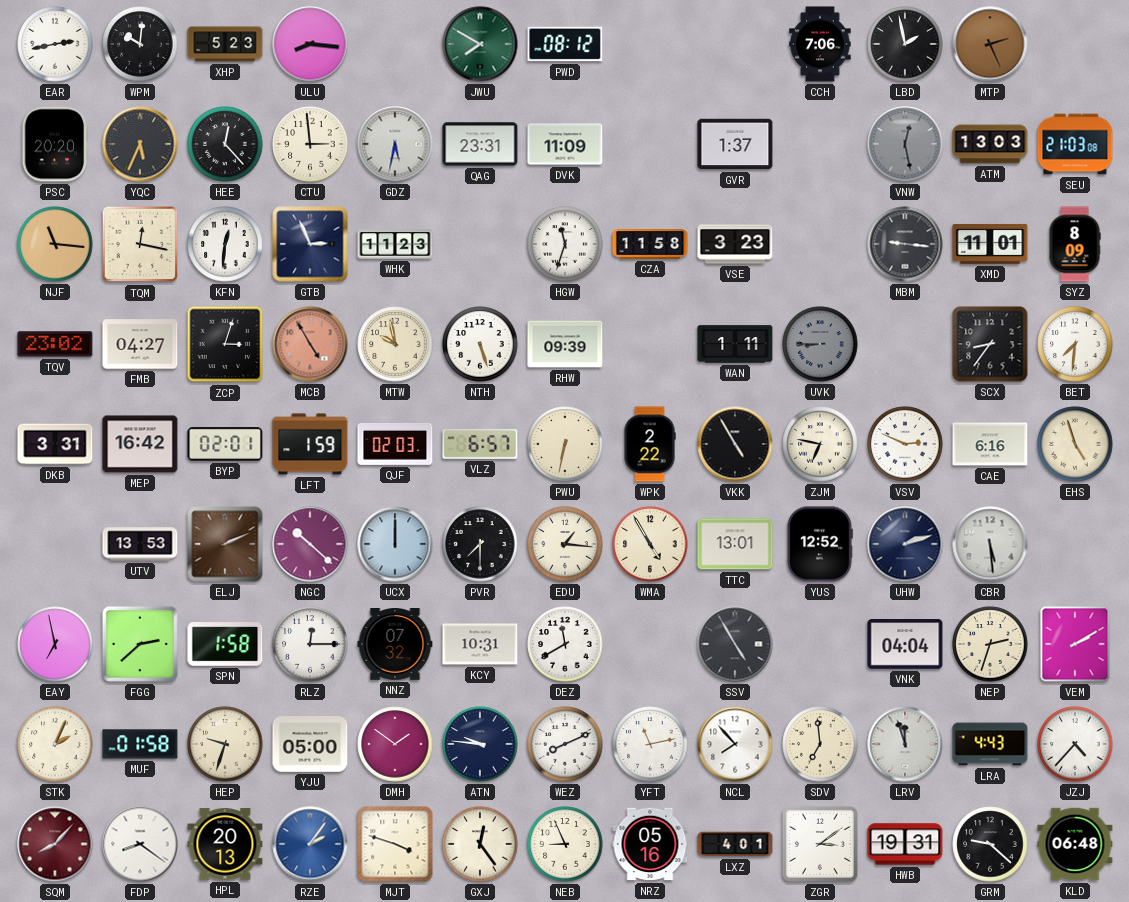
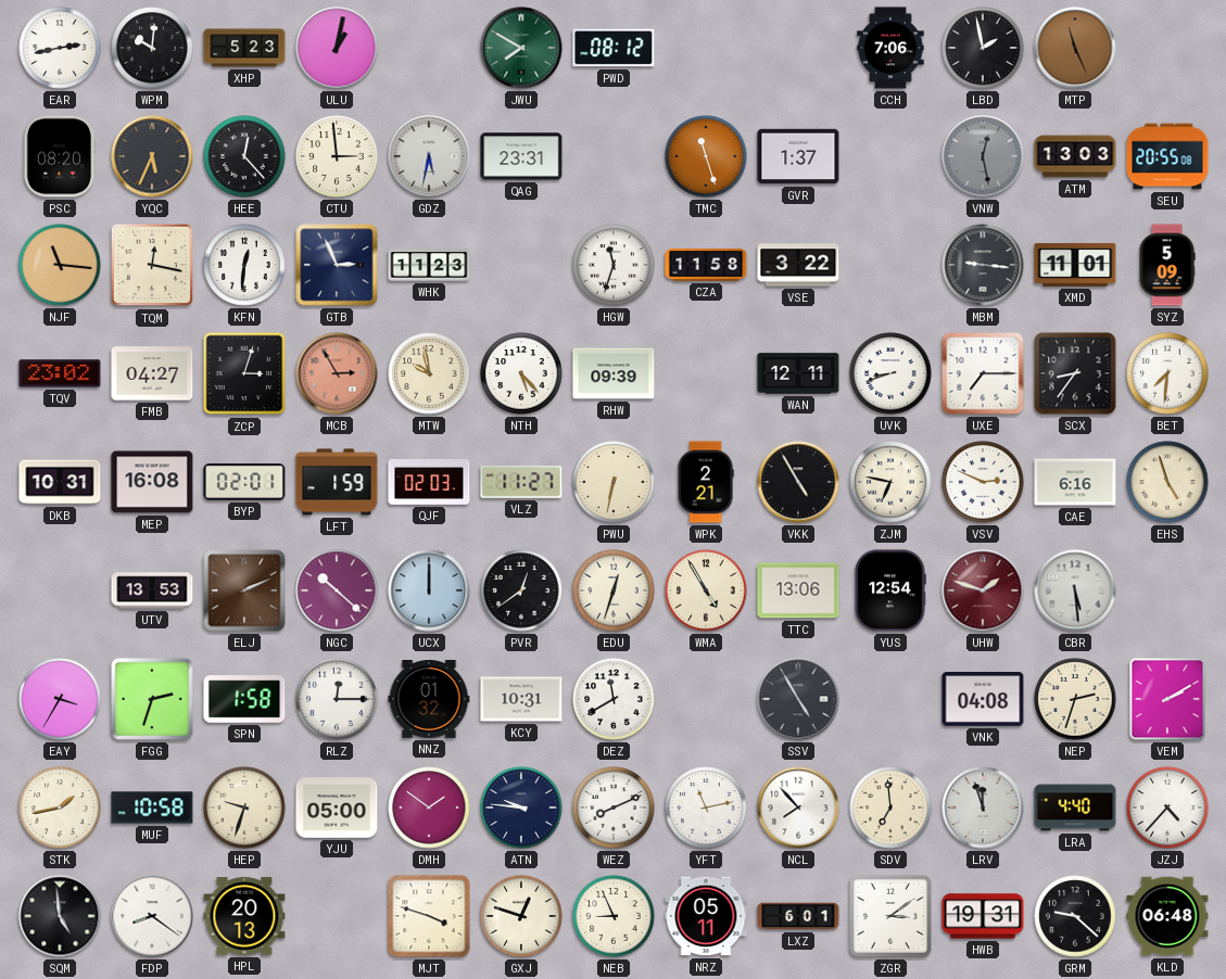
ULU: 8:16 -> 1:02 (337, 48)
MTP: 2:26 -> 11:26 (1075, 48)
PSC: 20:20 -> 08:20 (60, 156)
DVK: 11:09 -> none (565, 144)
TMC: none -> 11:27 (706, 156)
SEU: 21:03 -> 20:55 (1167, 156)
VSE: 3:23 -> 3:22 (798, 265)
SYZ: 8:09 -> 5:09 (1167, 265)
MCB: 4:55 -> 2:55 (337, 373)
NTH: 5:27 -> 5:23 (521, 373)
WAN: 1:11 -> 12:11 (798, 373)
UVK: 8:45 -> 8:42 (890, 373)
UVK dial: grey -> white (890, 373)
UXE: none -> 7:15 (983, 373)
DKB: 3:31 -> 10:31 (60, 482)
MEP: 16:42 -> 16:08 (152, 482)
VLZ: 6:57 -> 11:27 (521, 482)
WPK: 2:22 -> 2:21 (706, 482)
PVR: 7:30 -> 12:39 (521, 590)
EDU: 1:16 -> 12:33 (614, 590)
TTC: 13:01 -> 13:06 (798, 590)
YUS: 12:52 -> 12:54 (890, 590)
UHW: 2:12 -> 1:48 (983, 590)
UHW dial: navy -> burgundy (983, 590)
EAY: 6:58 -> 3:35 (60, 699)
FGG: 2:38 -> 2:33 (152, 699)
NNZ: 07:32 -> 01:32 (429, 700)
VNK: 04:04 -> 04:08 (983, 699)
STK: 2:04 -> 1:43 (60, 808)
MUF: 01:58 -> 10:58 (152, 808)
LRA: 4:43 -> 4:40 (1075, 808)
SQM: 8:07 -> 4:59 (60, 916)
SQM dial: burgundy -> black (60, 916)
RZE: 2:06 -> none (310, 844)
GXJ: 12:24 -> 12:48 (521, 916)
NRZ: 05:16 -> 05:11 (706, 916)
LXZ: 4:01 -> 6:01 (798, 916)
